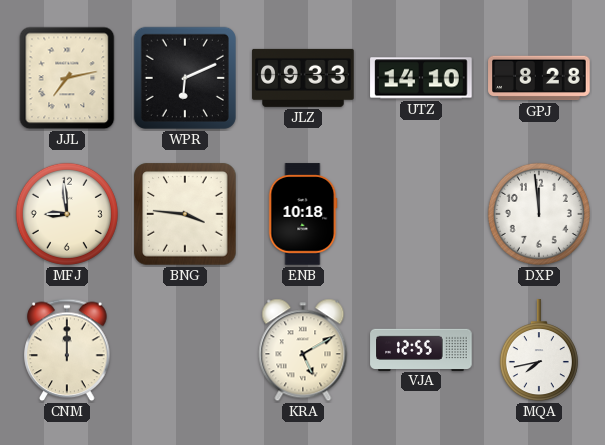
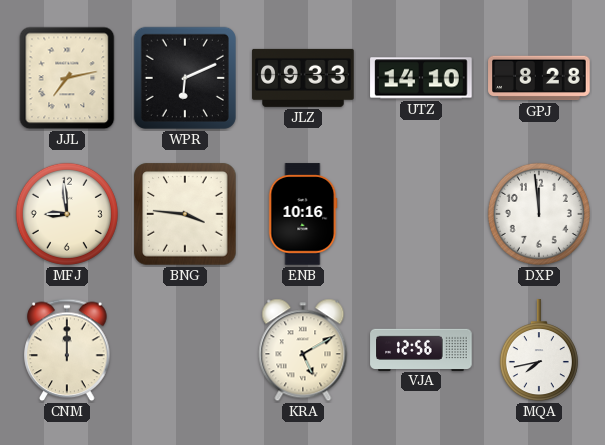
ENB: 10:18 -> 10:16 (303, 214)
VJA: 12:55 -> 12:56 (421, 349)
